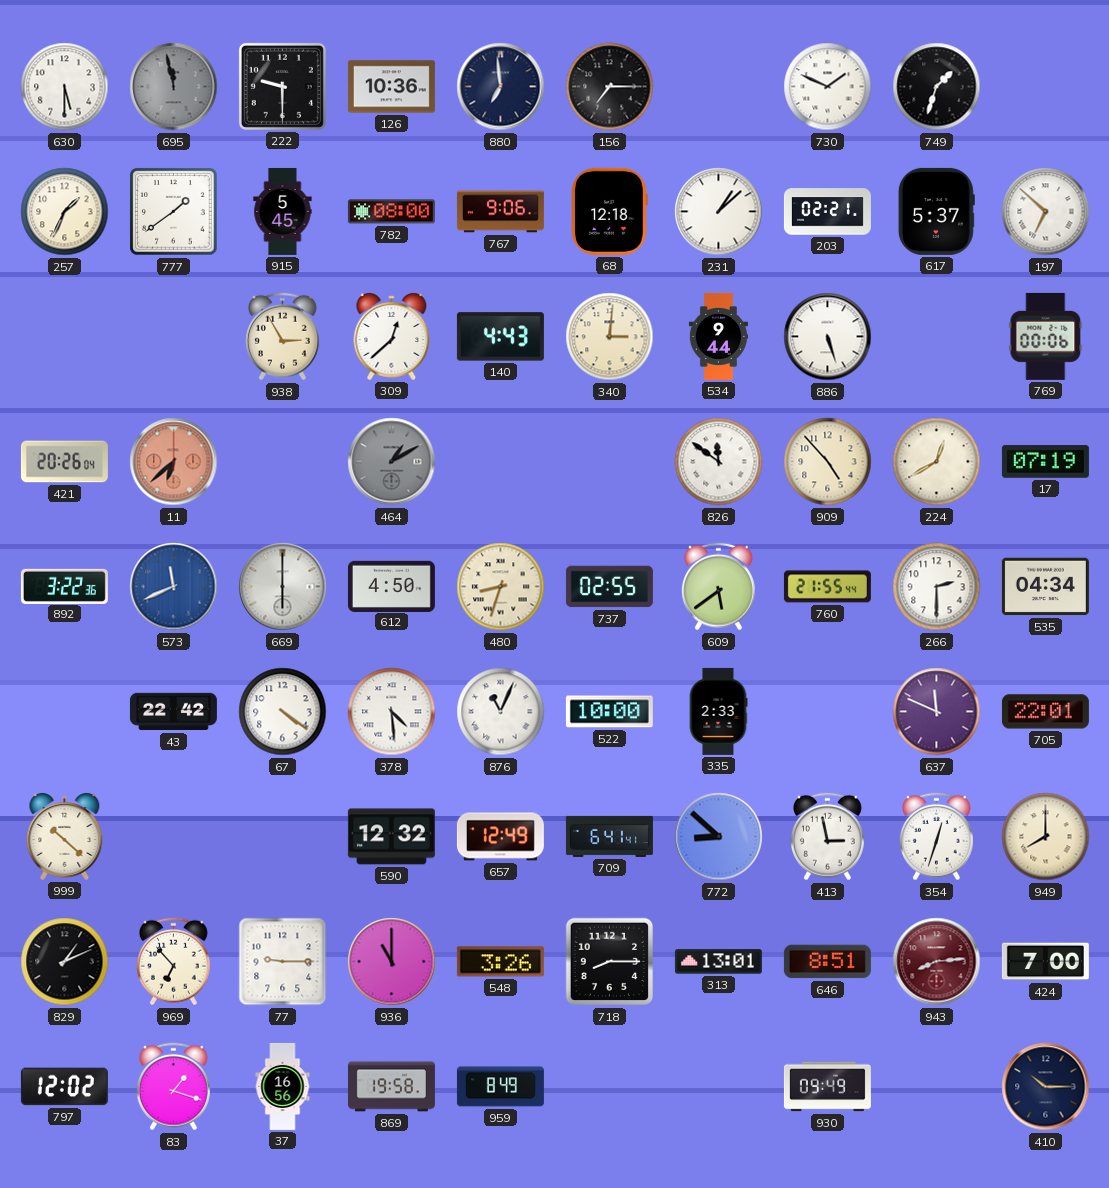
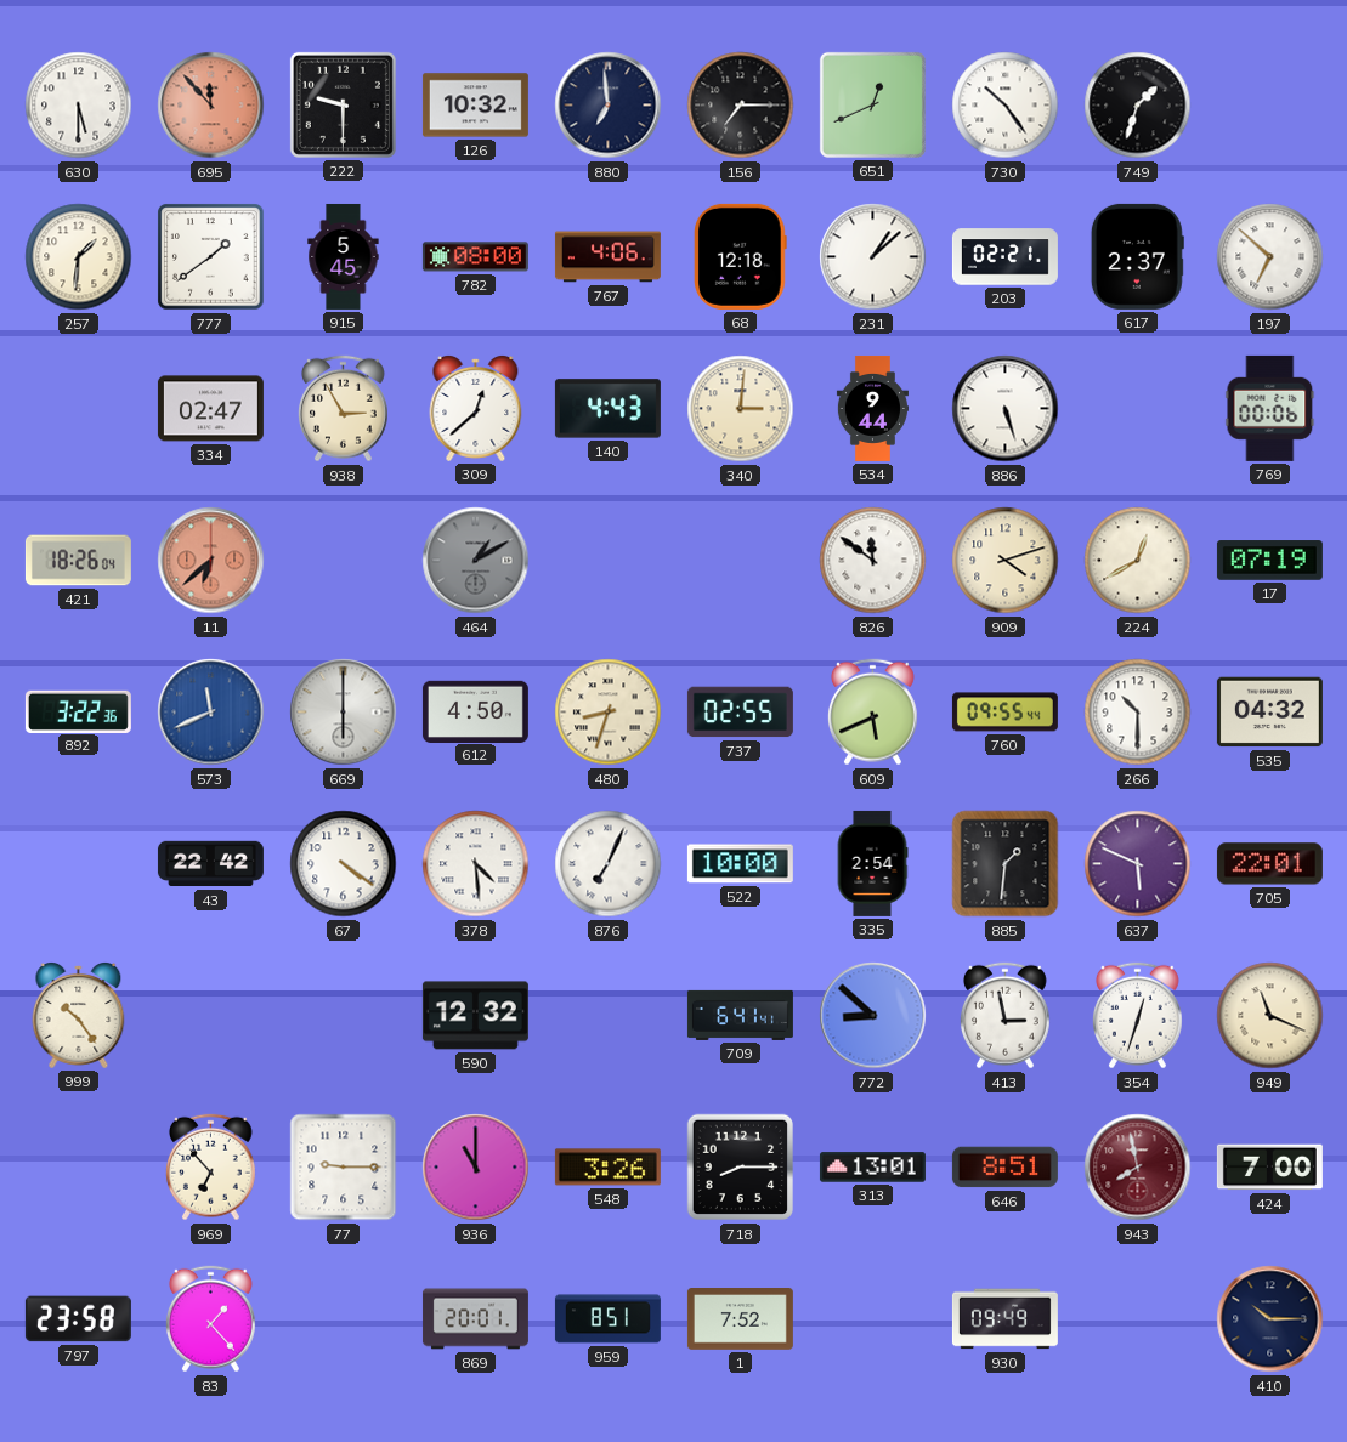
695: 11:58 -> 11:53 (211, 106)
695 dial: grey -> salmon (211, 106)
126: 10:36 -> 10:32 (475, 106)
651: none -> 12:41 (872, 104)
730: 1:49 -> 10:24 (1006, 106)
257: 1:34 -> 1:31 (79, 257)
767: 9:06 -> 4:06 (607, 257)
617: 5:37 -> 2:37 (1137, 256)
334: none -> 02:47 (210, 409)
421: 20:26 -> 18:26 (78, 561)
909: 4:53 -> 4:12 (1006, 561)
609: 5:39 -> 5:41 (872, 713)
760: 21:55 -> 09:55 (1004, 713)
266: 2:30 -> 10:30 (1138, 713)
535: 04:34 -> 04:32 (1269, 713)
876: 11:04 -> 7:04 (609, 864)
335: 2:33 -> 2:54 (872, 863)
885: none -> 1:31 (1006, 864)
637: 11:49 -> 5:49 (1138, 864)
999: 10:22 -> 10:24 (79, 1016)
657: 12:49 -> none (500, 837)
949: 8:00 -> 11:19 (1270, 1016)
829: 1:11 -> none (65, 962)
943: 8:14 -> 7:58 (1138, 1168)
797: 12:02 -> 23:58 (78, 1319)
83: 1:18 -> 1:23 (210, 1319)
37: 16:56 -> none (283, 1086)
869: 19:58 -> 20:01 (475, 1319)
959: 8:49 -> 8:51 (607, 1319)
1: none -> 7:52 (740, 1319)
